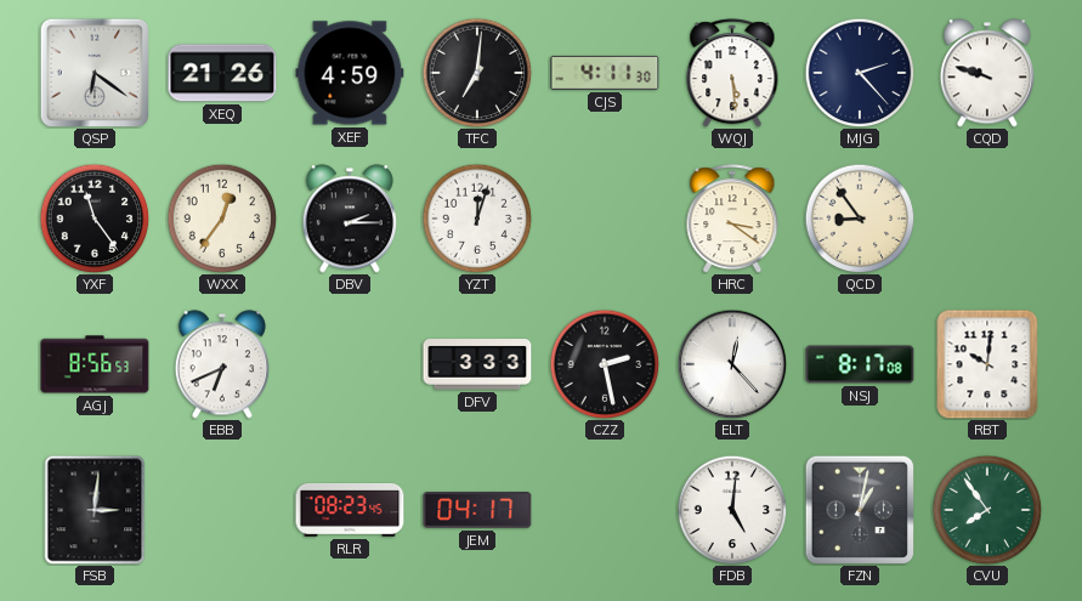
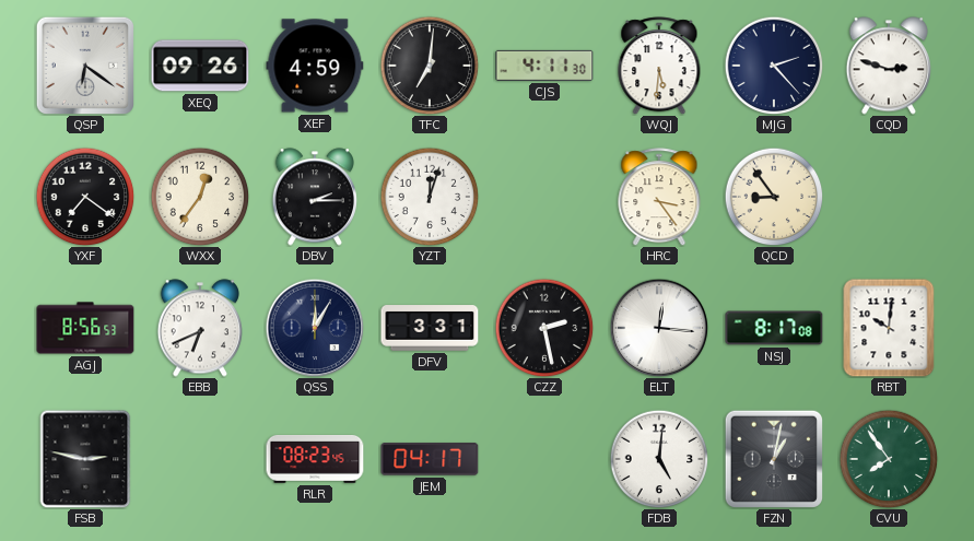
XEQ: 21:26 -> 09:26 (200, 66)
WQJ: 5:29 -> 5:31 (659, 66)
CQD: 9:48 -> 2:48 (888, 66)
YXF: 11:24 -> 7:21 (85, 197)
HRC: 3:21 -> 3:24 (659, 197)
QSS: none -> 12:05 (315, 328)
DFV: 3:33 -> 3:31 (430, 328)
ELT: 12:23 -> 12:16 (659, 328)
FSB: 3:01 -> 2:47 (85, 459)
